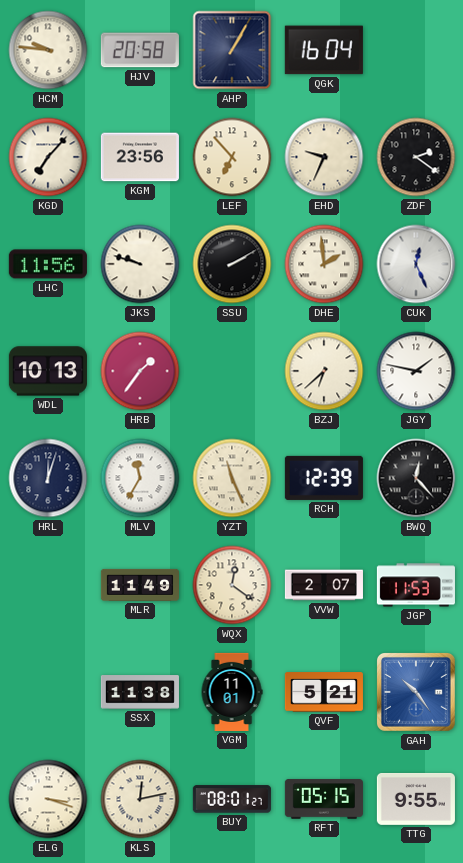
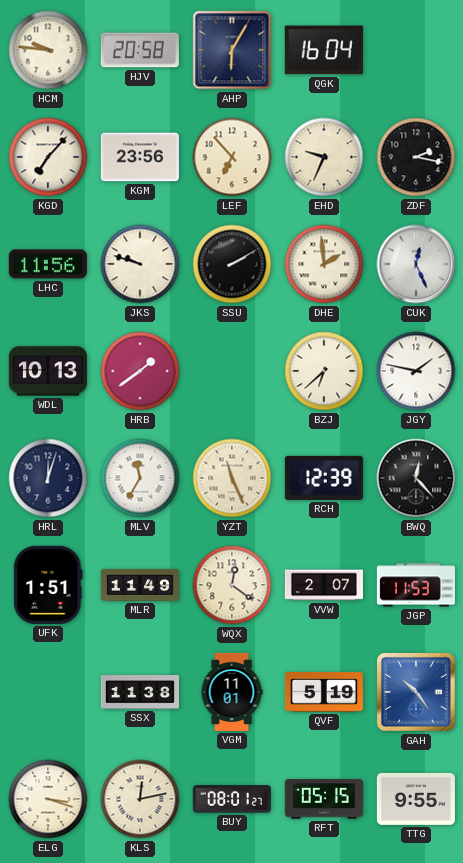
AHP: 1:05 -> 6:05 (232, 50)
ZDF: 2:21 -> 2:17 (416, 157)
HRB: 1:36 -> 1:39 (140, 371)
UFK: none -> 1:51 (48, 585)
QVF: 5:21 -> 5:19 (324, 692)
